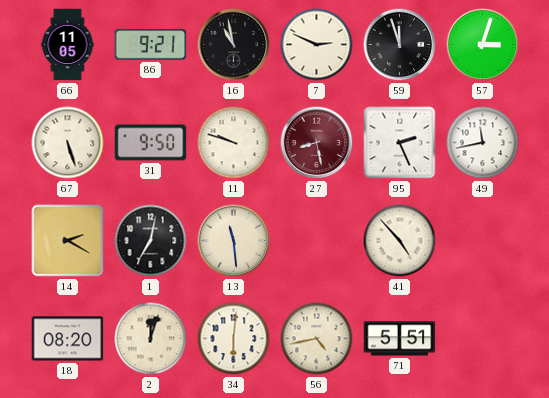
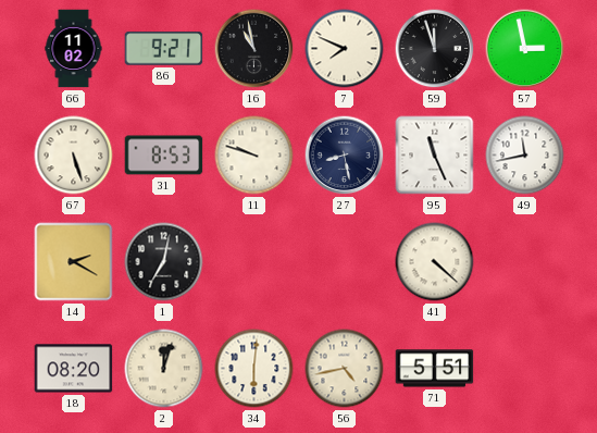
66: 11:05 -> 11:02 (74, 49)
7: 2:49 -> 7:49 (345, 49)
57: 3:03 -> 2:58 (525, 49)
31: 9:50 -> 8:53 (164, 156)
27 dial: burgundy -> navy (345, 156)
95: 2:26 -> 11:26 (435, 156)
13: 11:29 -> none (234, 241)
41: 4:53 -> 4:22 (435, 262)
